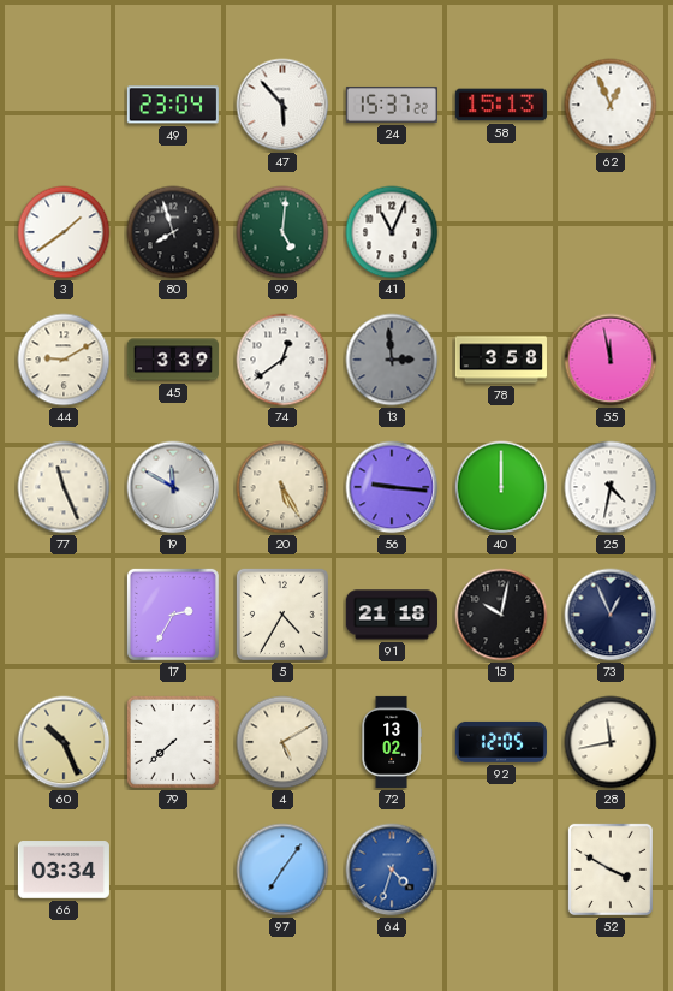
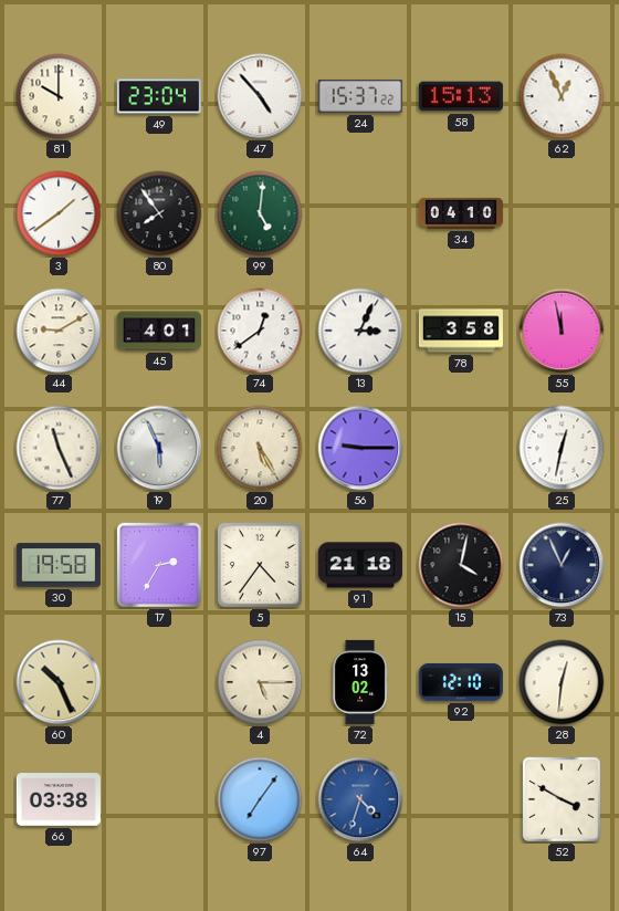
81: none -> 10:00 (59, 96)
47: 5:53 -> 4:53 (260, 96)
80: 7:57 -> 7:54 (159, 213)
41: 11:04 -> none (392, 232)
34: none -> 04:10 (461, 213)
45: 3:39 -> 4:01 (159, 331)
13: 2:59 -> 3:04 (360, 331)
13 dial: grey -> white (360, 331)
19: 11:50 -> 5:56 (159, 448)
56: 9:16 -> 9:15 (360, 448)
40: 12:00 -> none (501, 487)
25: 4:32 -> 12:32 (562, 448)
30: none -> 19:58 (59, 565)
5: 4:35 -> 4:36 (260, 565)
15: 10:02 -> 4:02 (461, 565)
79: 7:38 -> none (173, 742)
4: 5:10 -> 5:15 (260, 682)
92: 12:05 -> 12:10 (461, 682)
28: 11:43 -> 12:31 (562, 682)
66: 03:34 -> 03:38 (59, 799)
